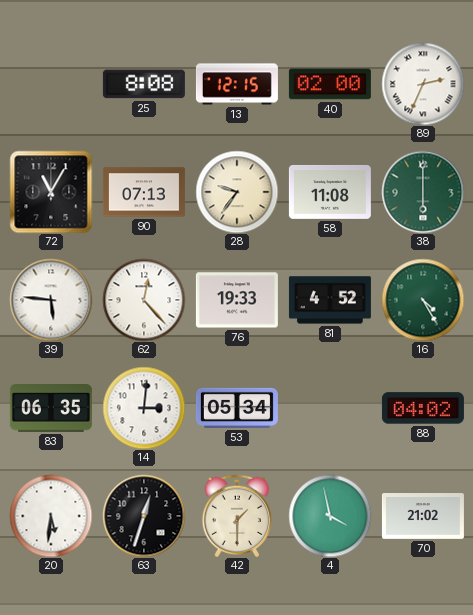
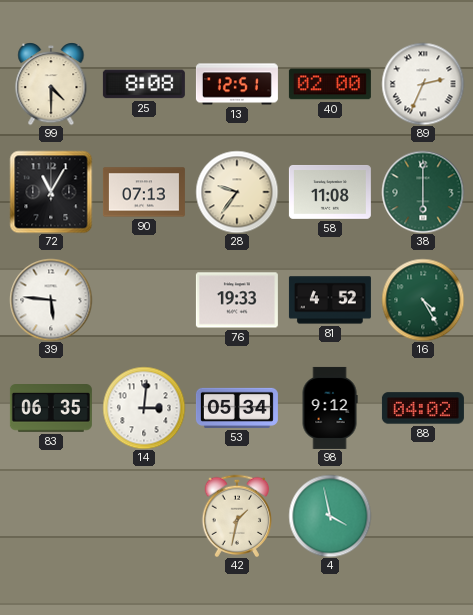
99: none -> 4:30 (51, 84)
13: 12:15 -> 12:51 (237, 84)
62: 12:23 -> none (144, 300)
98: none -> 9:12 (330, 408)
20: 5:31 -> none (51, 516)
63: 12:33 -> none (144, 516)
42: 1:30 -> 1:32 (237, 516)
70: 21:02 -> none (423, 517)
